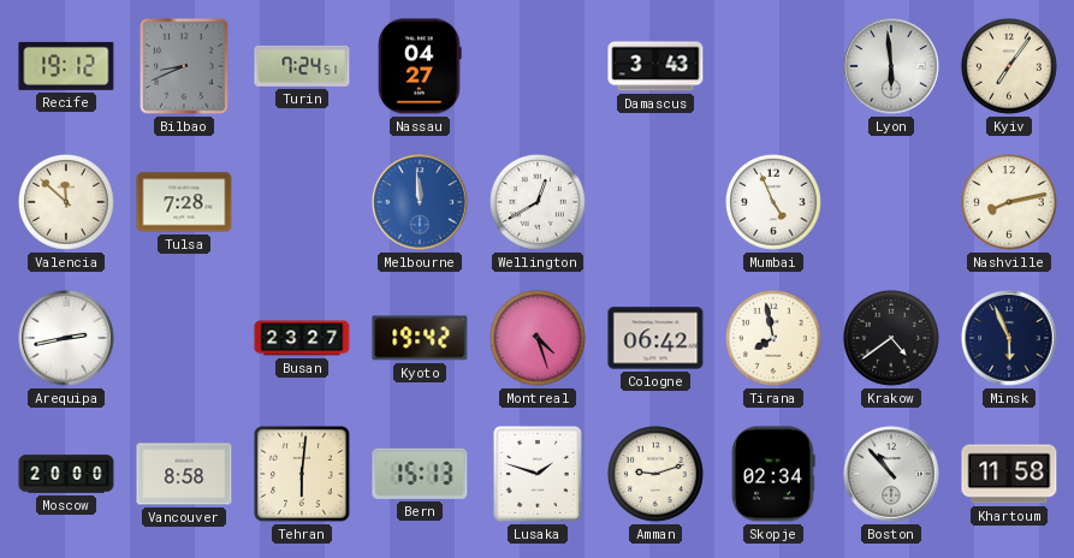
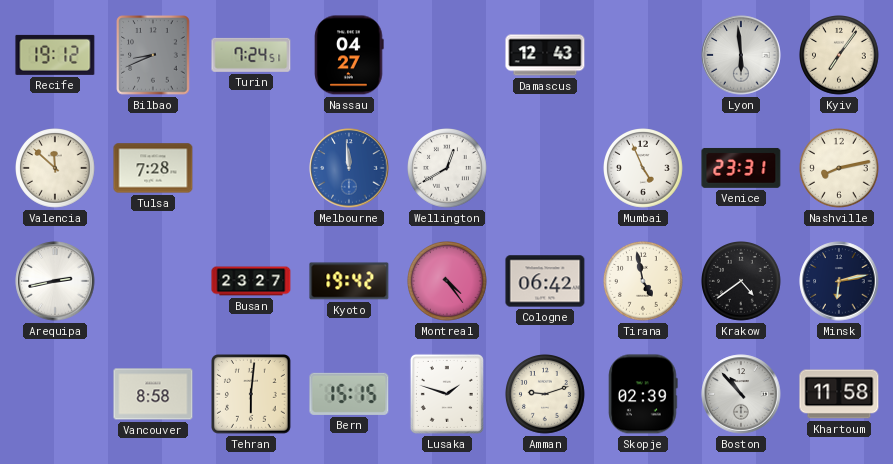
Damascus: 3:43 -> 12:43 (545, 55)
Venice: none -> 23:31 (741, 168)
Montreal: 4:27 -> 4:24 (448, 282)
Tirana: 7:58 -> 4:58 (644, 282)
Minsk: 5:56 -> 6:13 (839, 281)
Moscow: 20:00 -> none (66, 474)
Bern: 15:13 -> 15:15 (349, 394)
Skopje: 02:34 -> 02:39 (643, 394)
